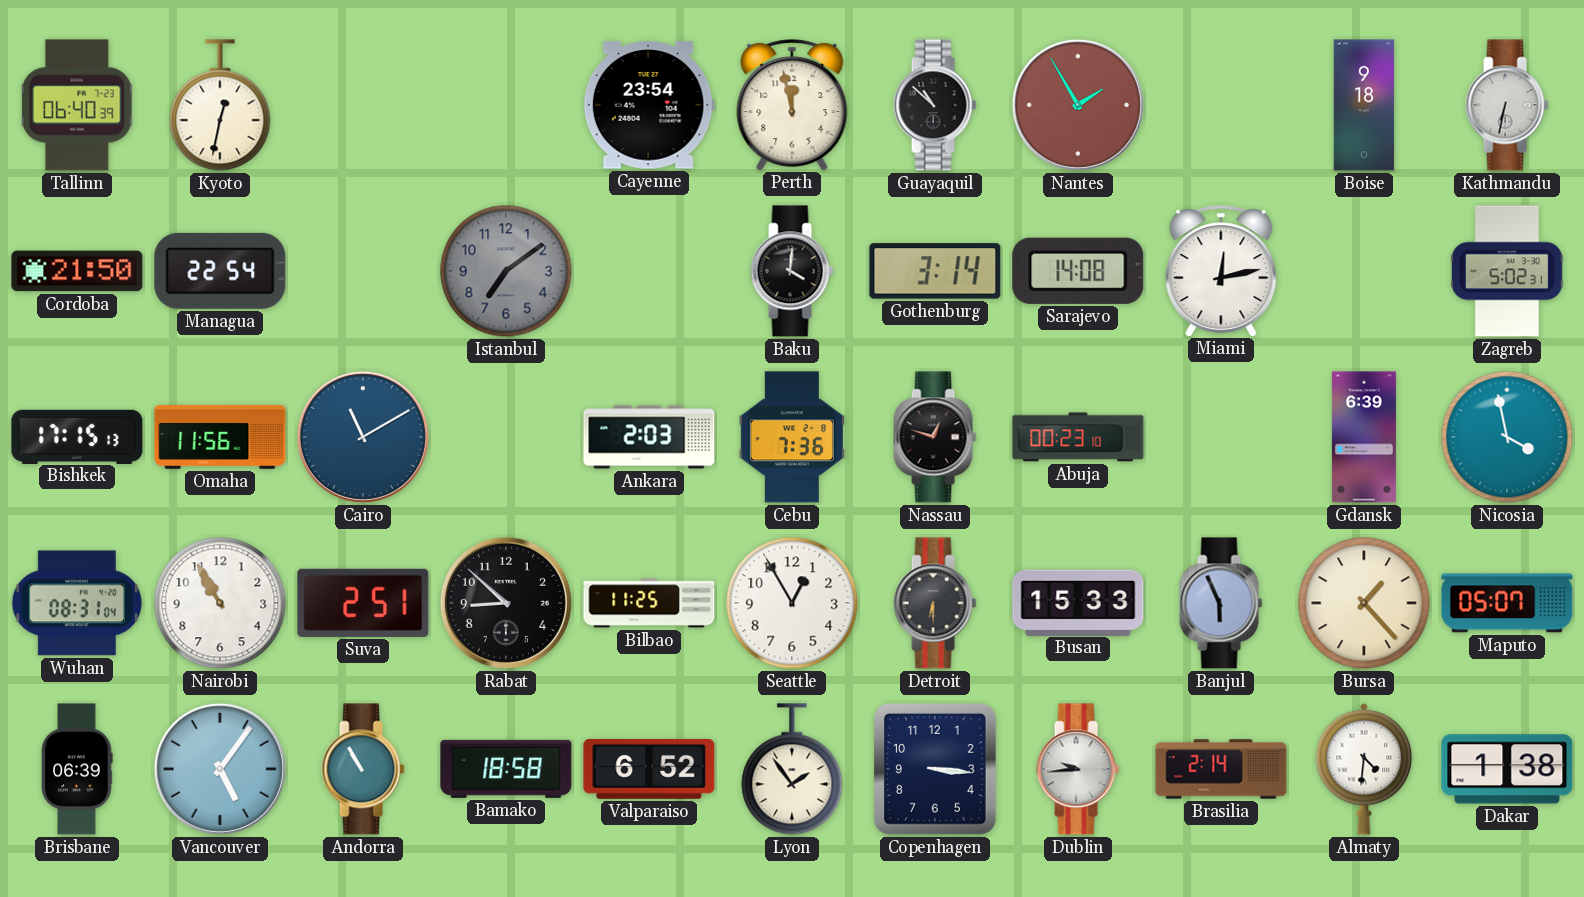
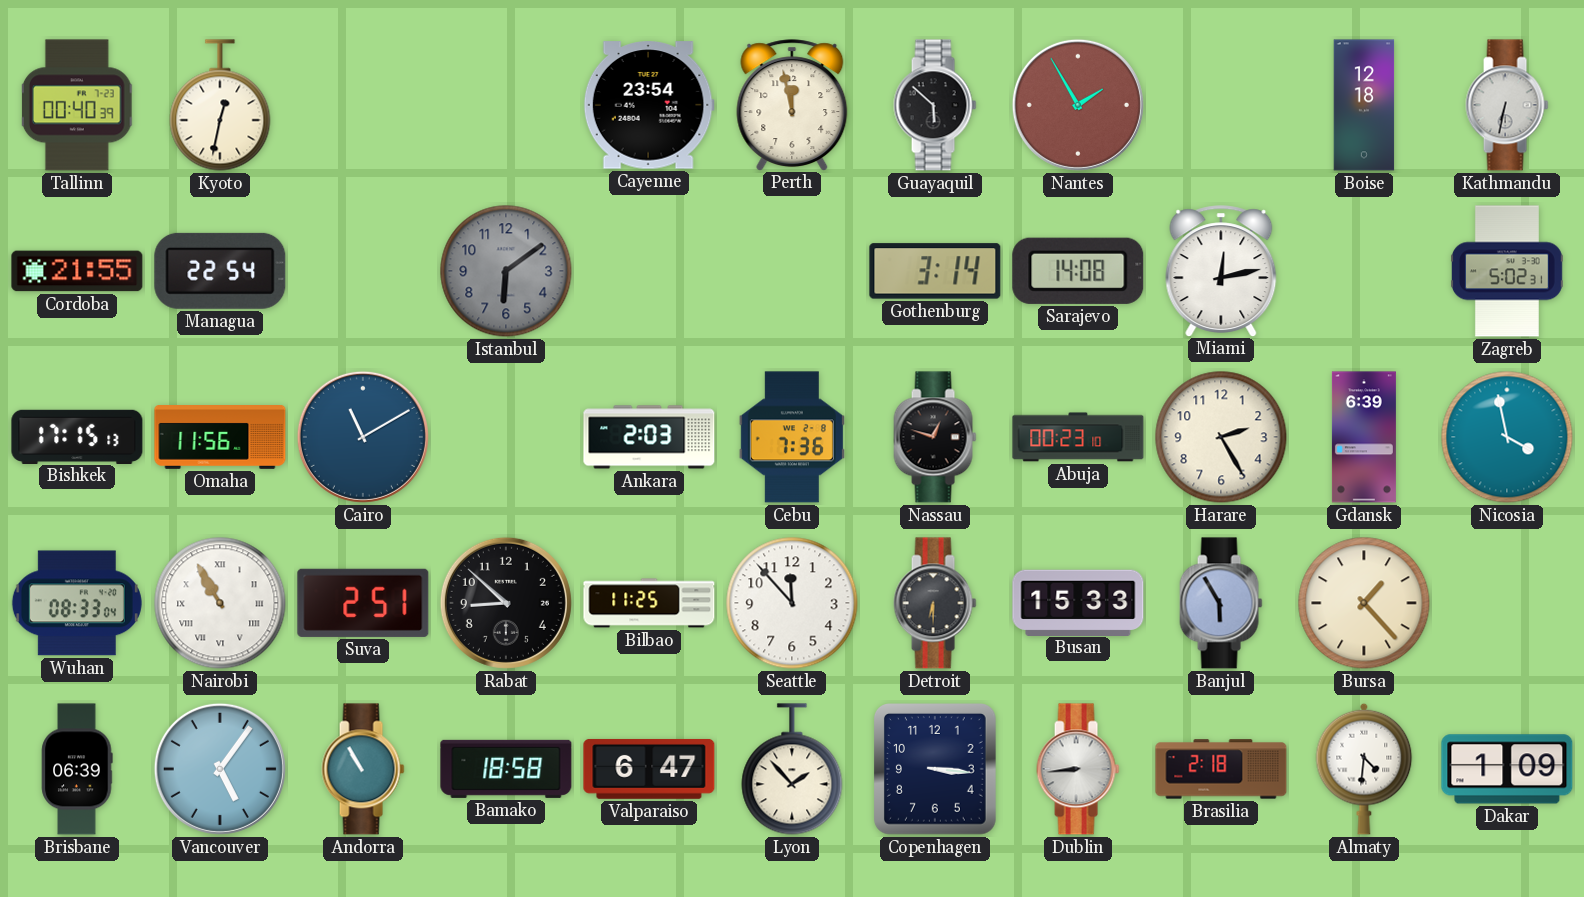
Tallinn: 06:40 -> 00:40 (77, 105)
Guayaquil: 10:52 -> 5:52 (935, 105)
Boise: 9:18 -> 12:18 (1364, 105)
Cordoba: 21:50 -> 21:55 (77, 271)
Istanbul: 7:09 -> 6:09 (506, 271)
Baku: 4:01 -> none (792, 271)
Harare: none -> 2:25 (1221, 437)
Wuhan: 08:31 -> 08:33 (77, 603)
Nairobi numerals: Arabic -> Roman (220, 603)
Seattle: 12:55 -> 11:53 (792, 603)
Banjul: 5:56 -> 5:55 (1221, 603)
Maputo: 05:07 -> none (1507, 603)
Valparaiso: 6:52 -> 6:47 (649, 769)
Lyon: 1:54 -> 1:53 (792, 769)
Dublin: 9:44 -> 8:44 (1078, 769)
Brasilia: 2:14 -> 2:18 (1221, 769)
Dakar: 1:38 -> 1:09 (1507, 769)
